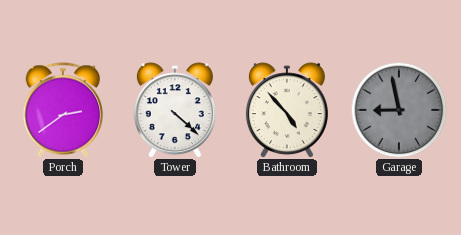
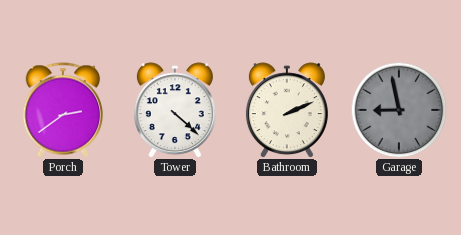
Bathroom: 4:53 -> 2:11 (287, 110)
